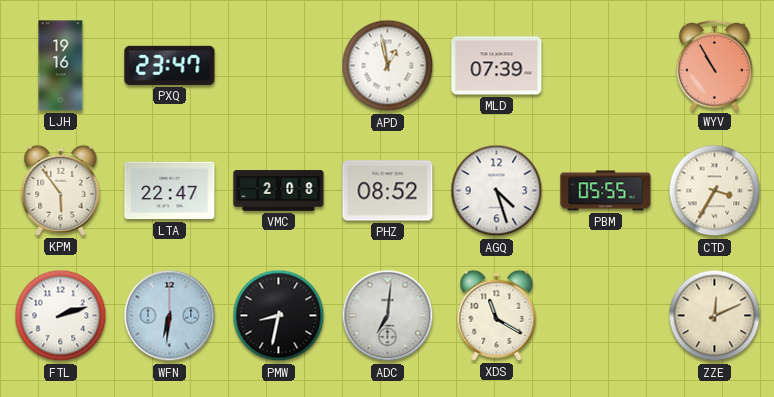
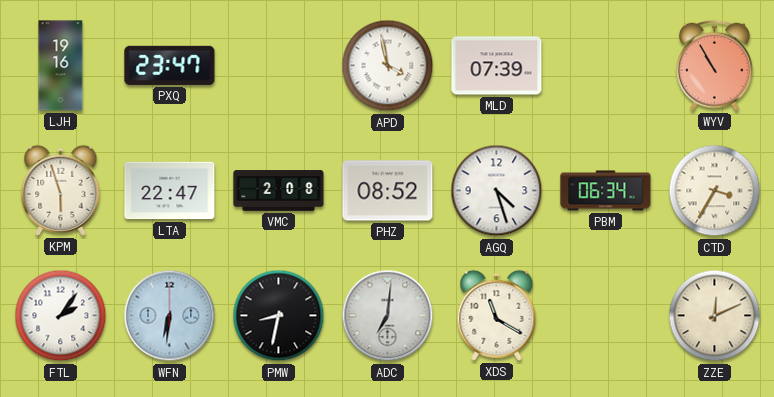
APD: 12:58 -> 3:58 (388, 66)
KPM: 5:54 -> 5:57 (61, 190)
PBM: 05:55 -> 06:34 (606, 191)
FTL: 2:12 -> 2:06 (61, 316)
